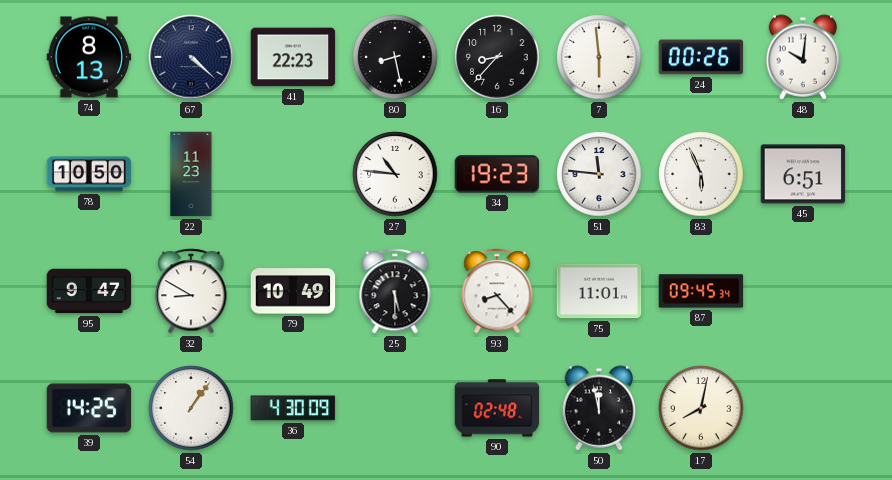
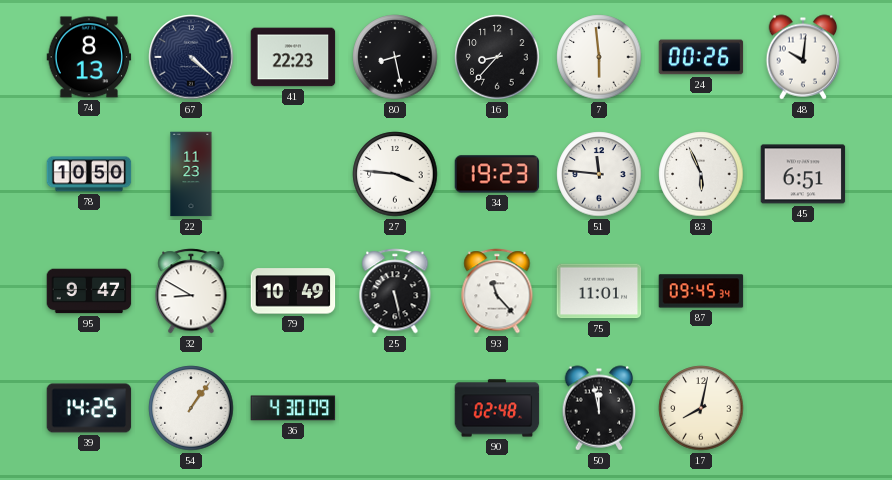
27: 10:46 -> 3:46 (395, 174)
25: 5:30 -> 5:28 (395, 291)
93: 8:23 -> 11:23 (497, 291)
